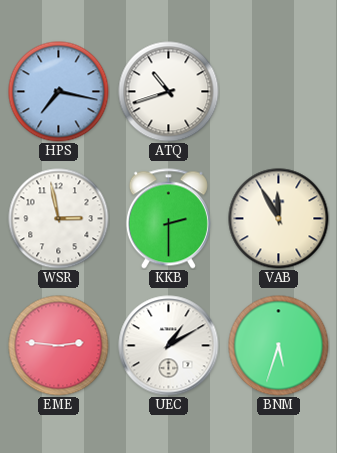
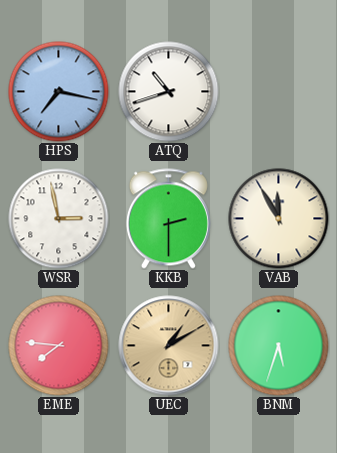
EME: 2:46 -> 7:46 (59, 346)
UEC dial: white -> champagne (169, 346)
